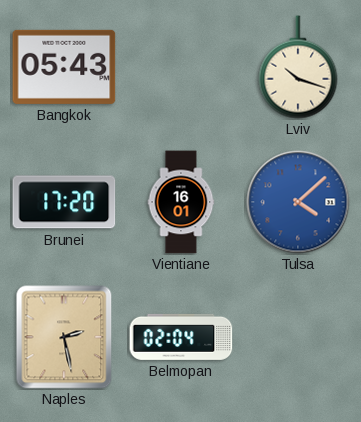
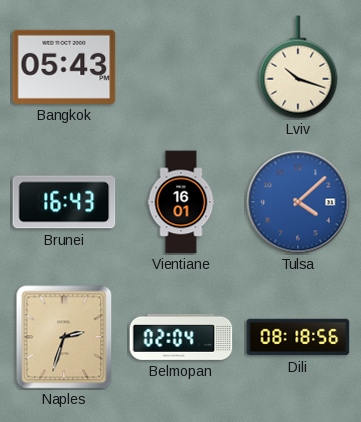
Brunei: 17:20 -> 16:43 (64, 202)
Naples: 2:28 -> 2:33 (64, 337)
Dili: none -> 08:18 (298, 337)
